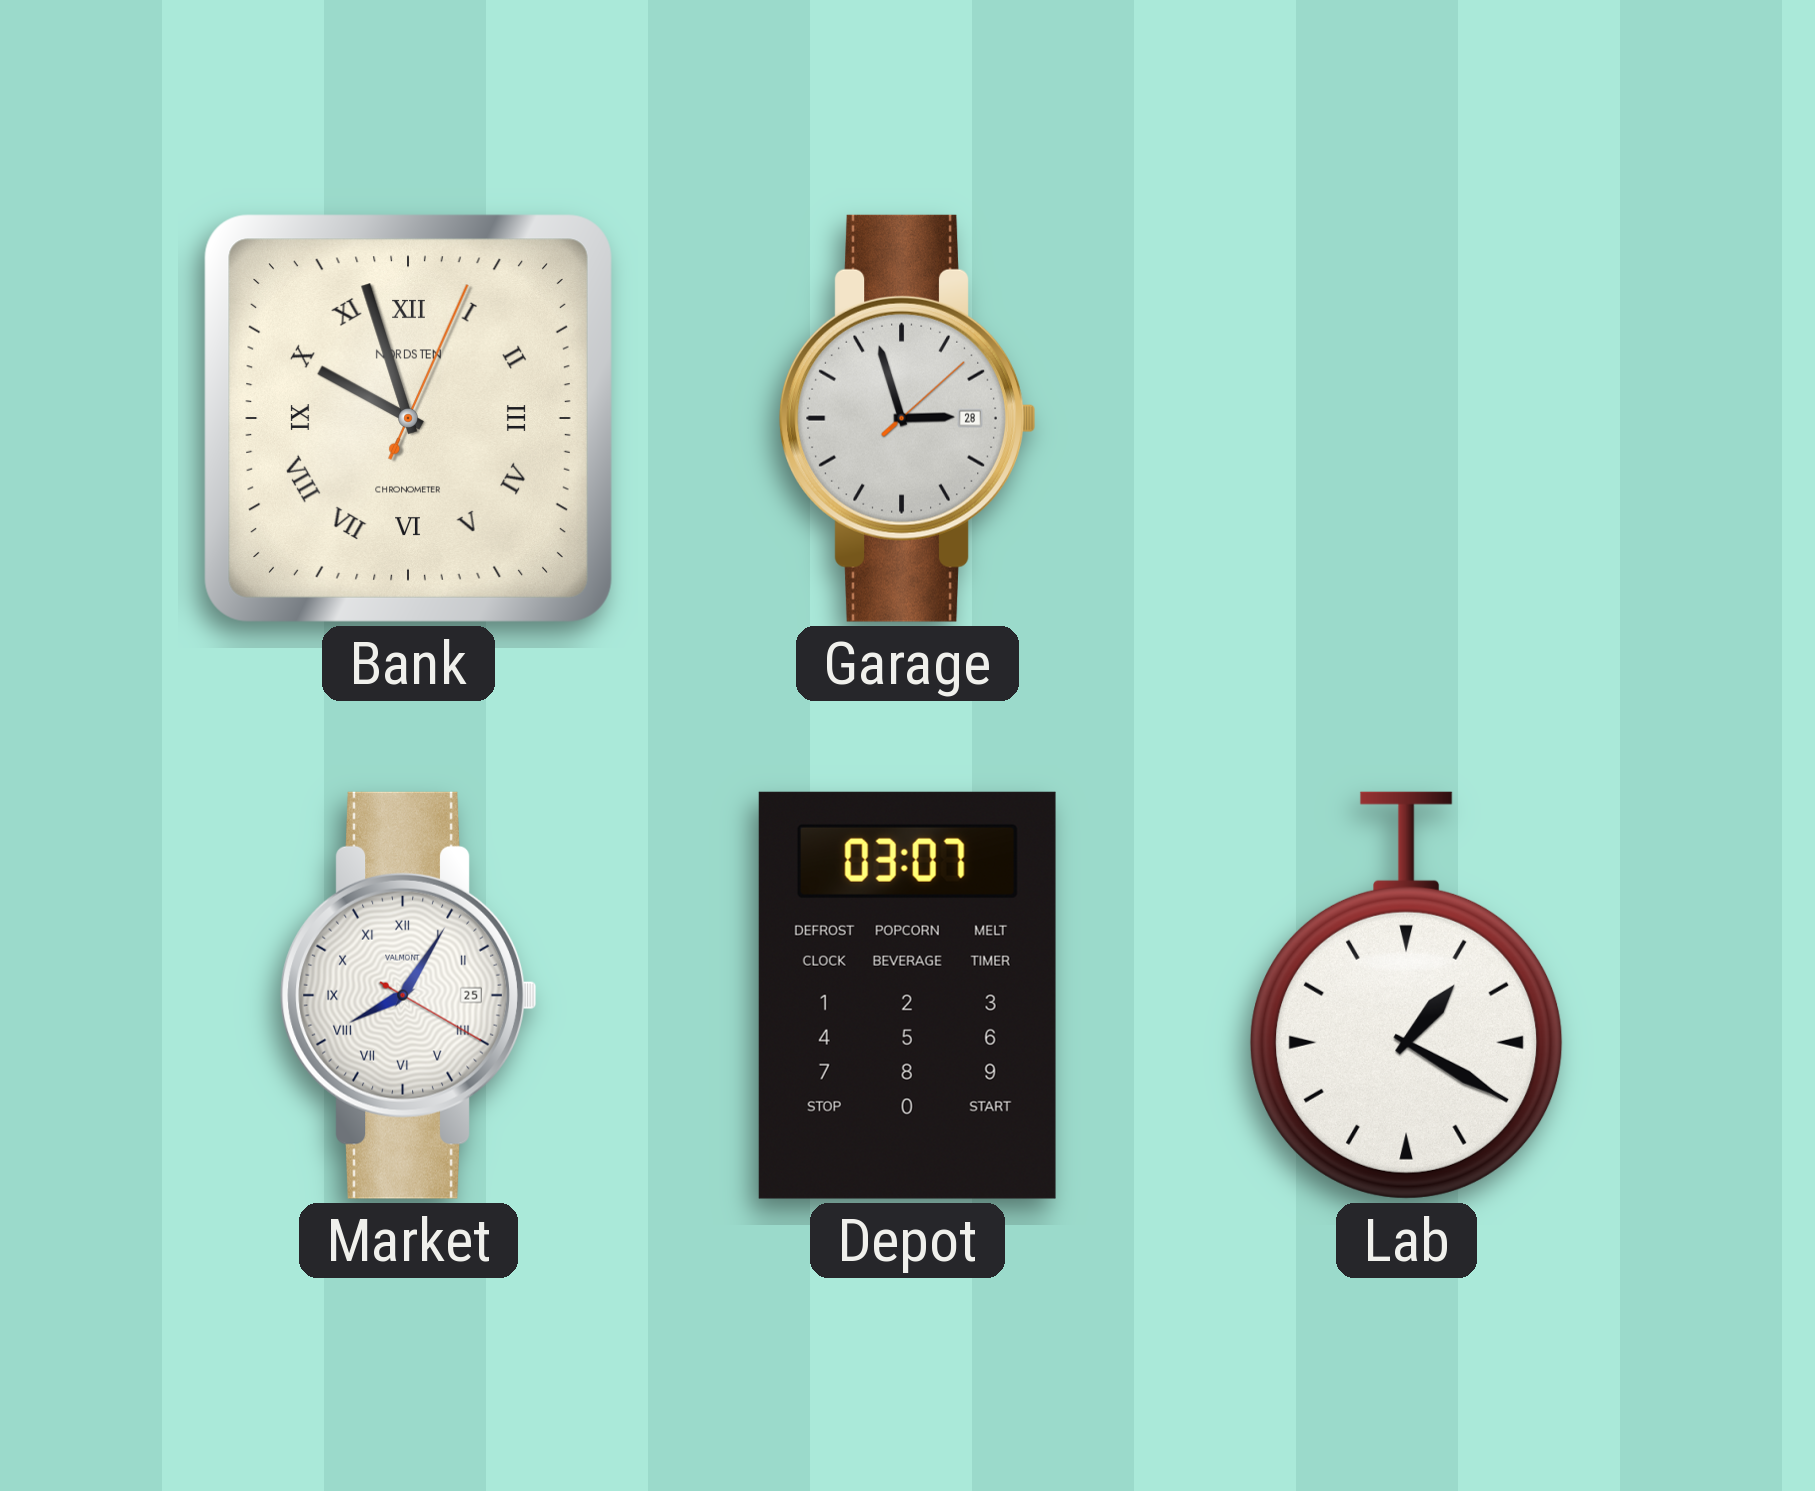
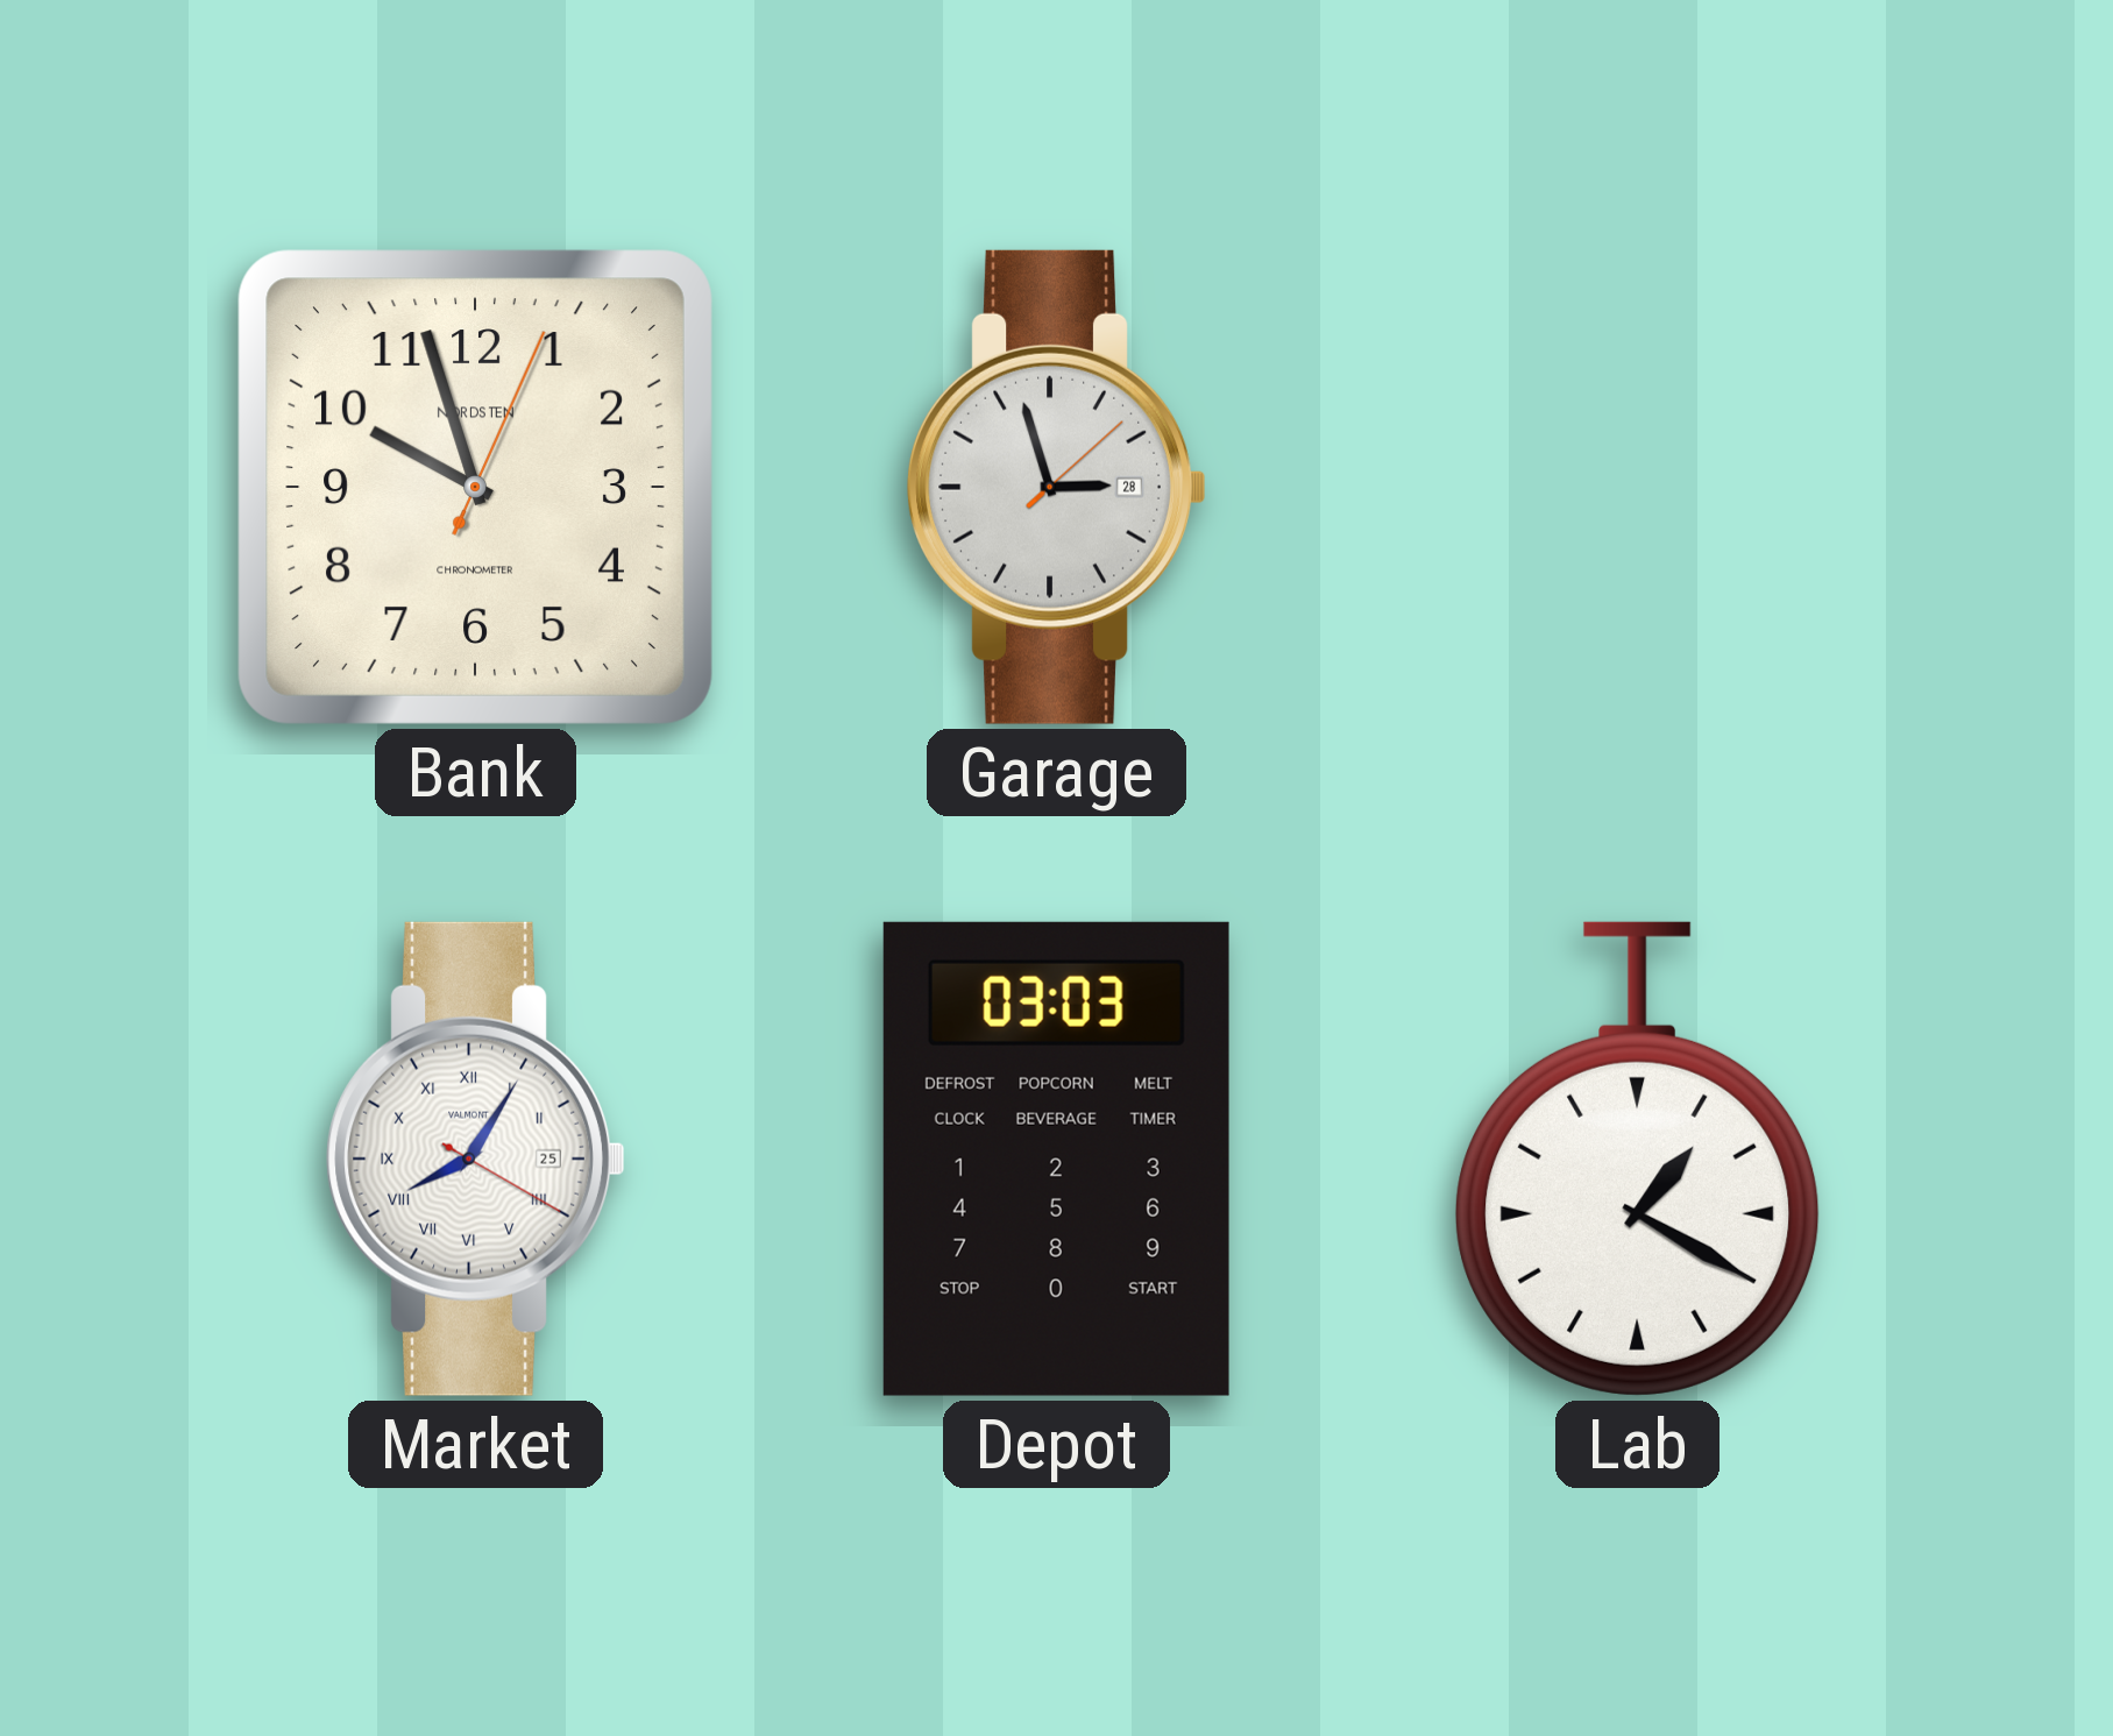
Bank numerals: Roman -> Arabic (475, 487)
Depot: 03:07 -> 03:03 (1056, 1158)
